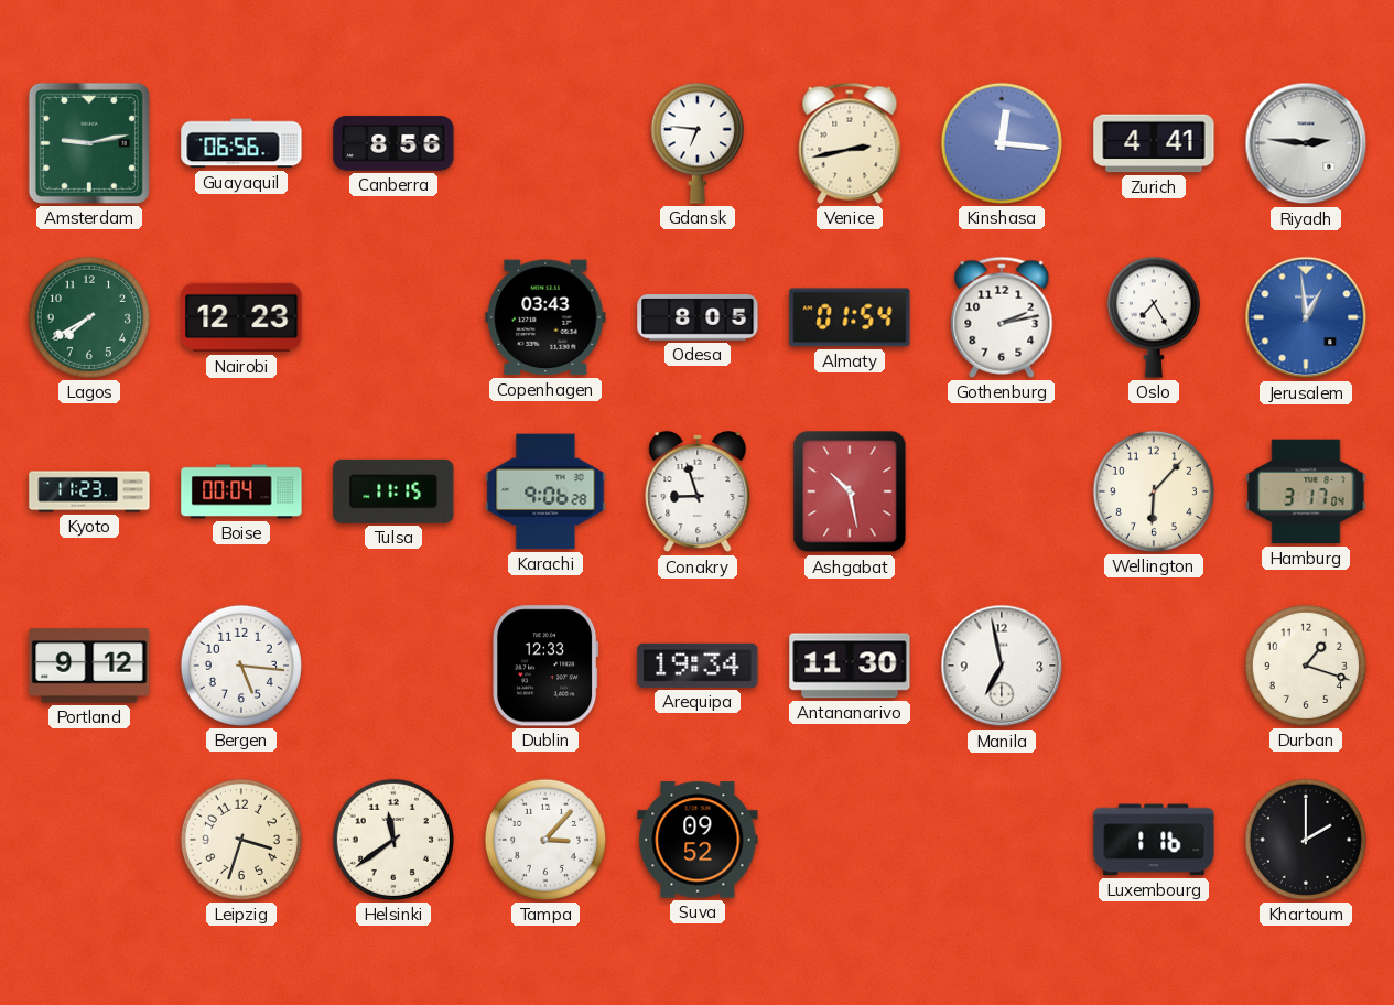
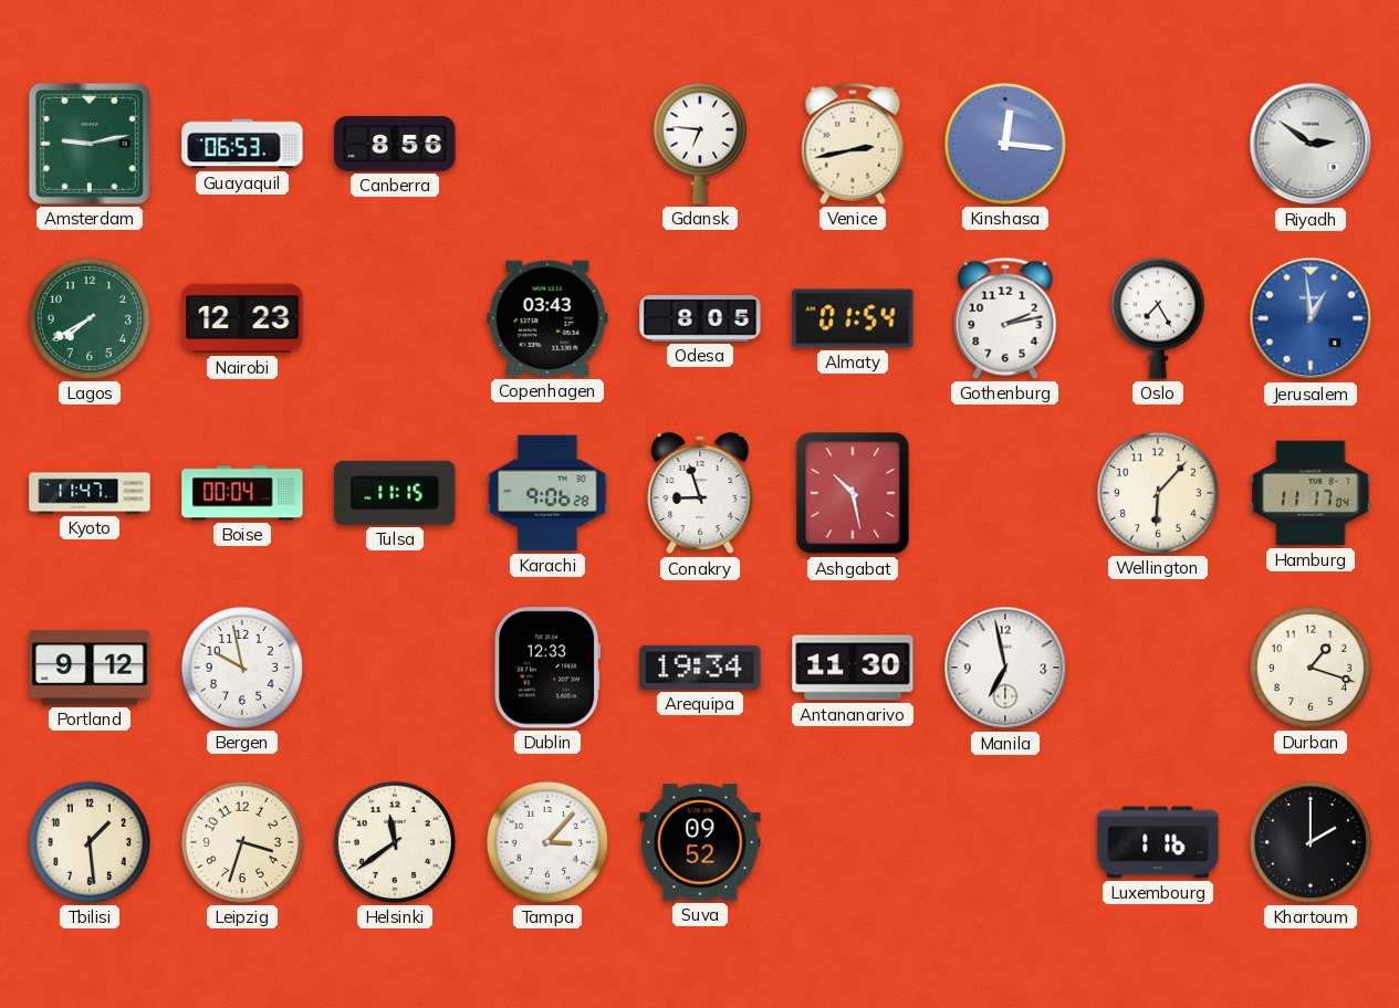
Guayaquil: 06:56 -> 06:53 (242, 144)
Zurich: 4:41 -> none (1154, 143)
Riyadh: 2:46 -> 2:51 (1311, 144)
Kyoto: 11:23 -> 11:47 (90, 493)
Hamburg: 3:17 -> 11:17 (1311, 493)
Bergen: 5:16 -> 9:58 (242, 668)
Tbilisi: none -> 1:29 (90, 842)
